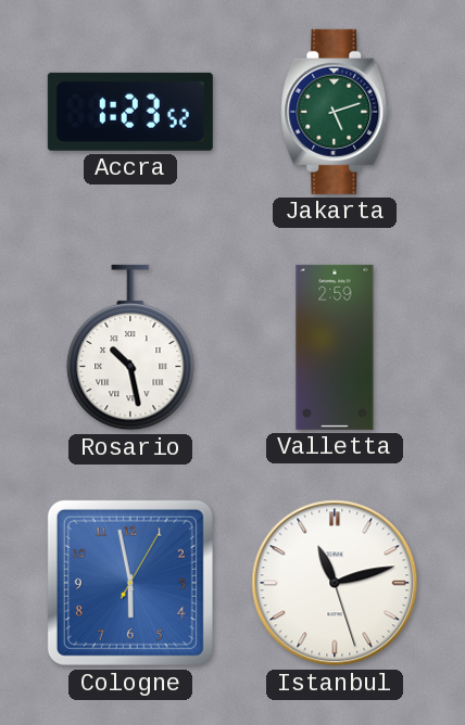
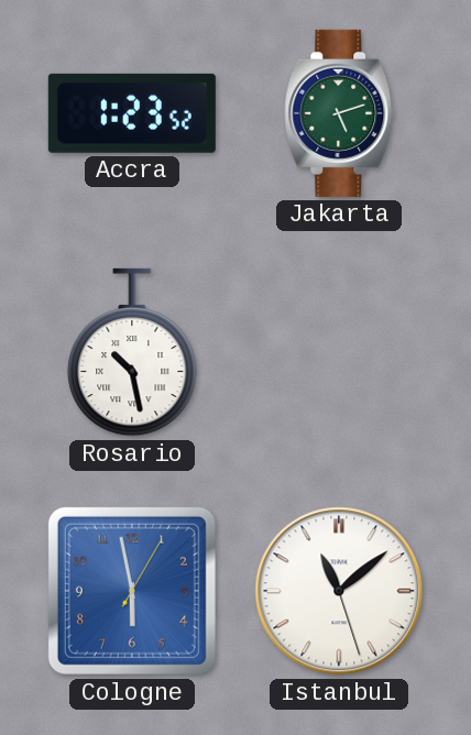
Valletta: 2:59 -> none (335, 347)
Istanbul: 11:12 -> 11:08 (339, 591)
